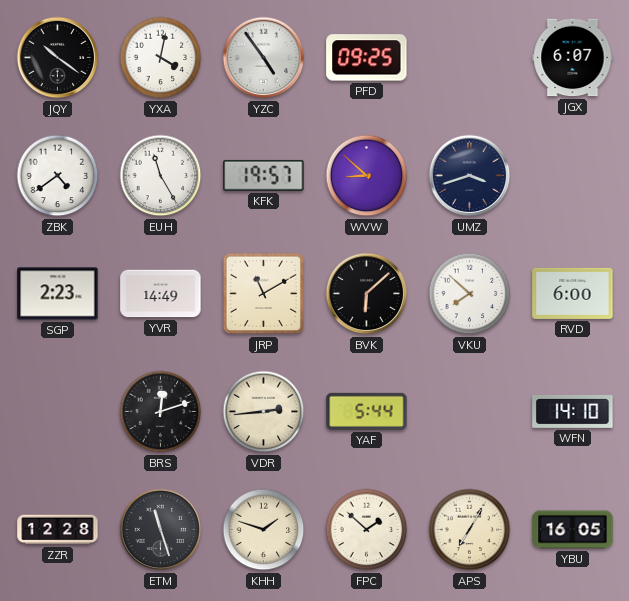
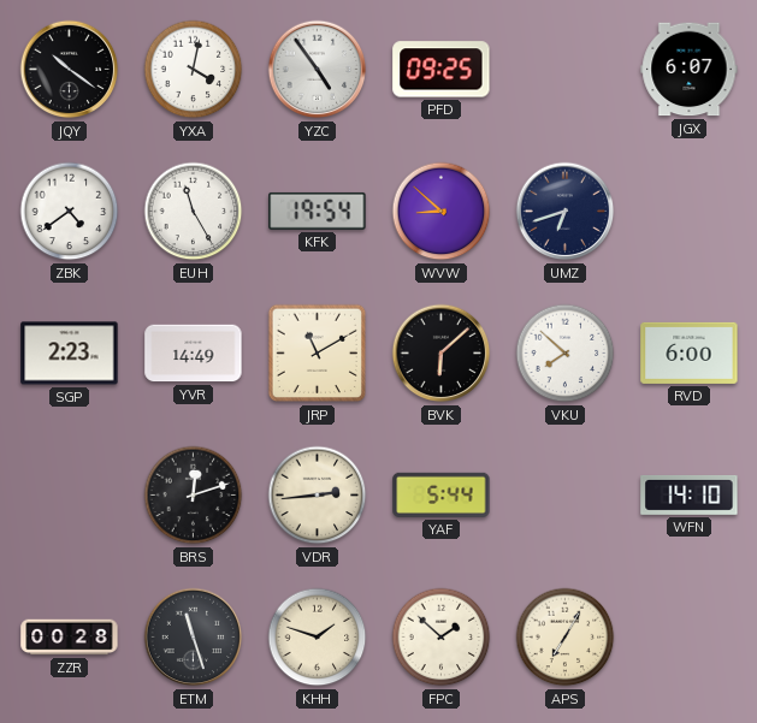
KFK: 19:57 -> 19:54 (318, 211)
UMZ: 3:42 -> 6:42 (566, 212)
ZZR: 12:28 -> 00:28 (70, 638)
YBU: 16:05 -> none (573, 530)
